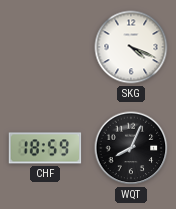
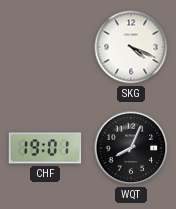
CHF: 18:59 -> 19:01 (45, 148)
